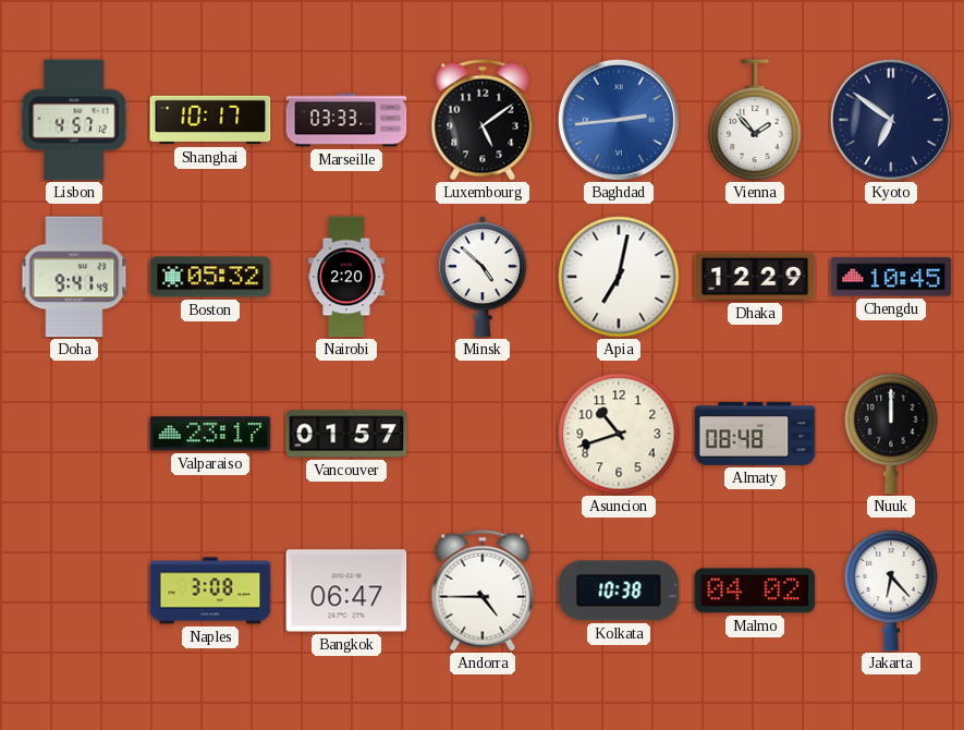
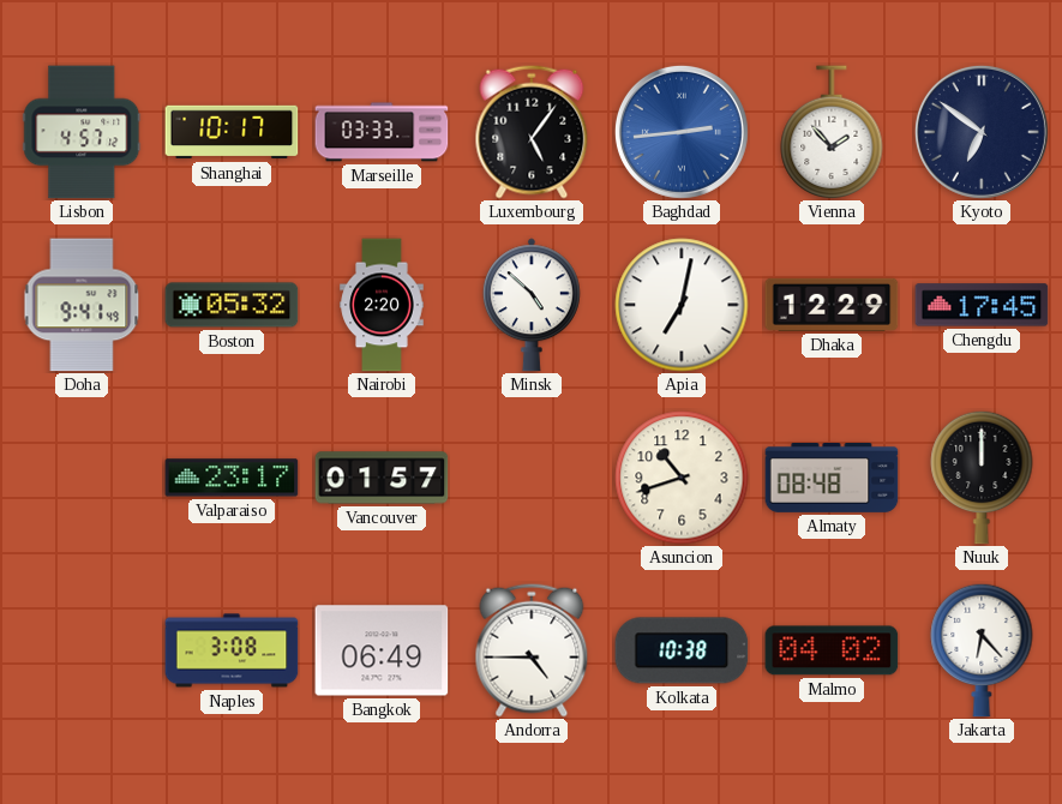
Luxembourg: 5:09 -> 5:06 (532, 132)
Chengdu: 10:45 -> 17:45 (982, 305)
Bangkok: 06:47 -> 06:49 (382, 650)
